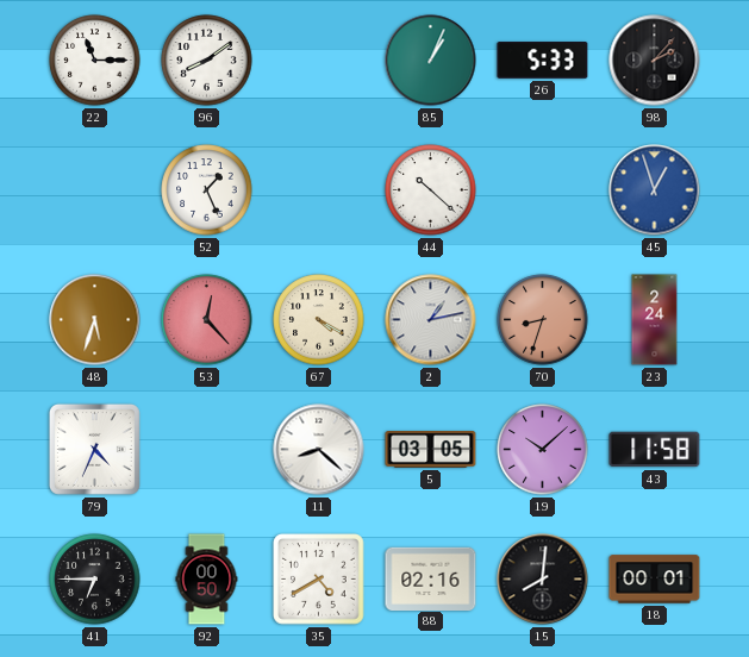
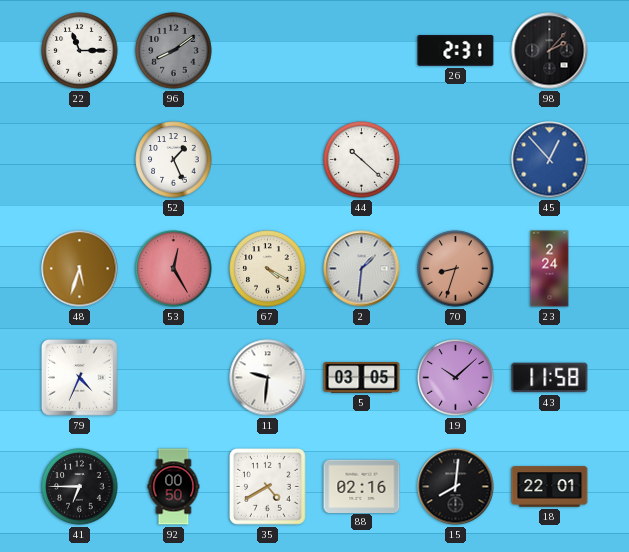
96 dial: white -> grey (174, 51)
85: 1:04 -> none (431, 61)
26: 5:33 -> 2:31 (456, 51)
45: 12:57 -> 12:53 (550, 160)
53: 12:23 -> 12:25 (174, 269)
2: 1:13 -> 1:31 (362, 269)
11: 8:22 -> 9:31 (268, 378)
18: 00:01 -> 22:01 (550, 487)
